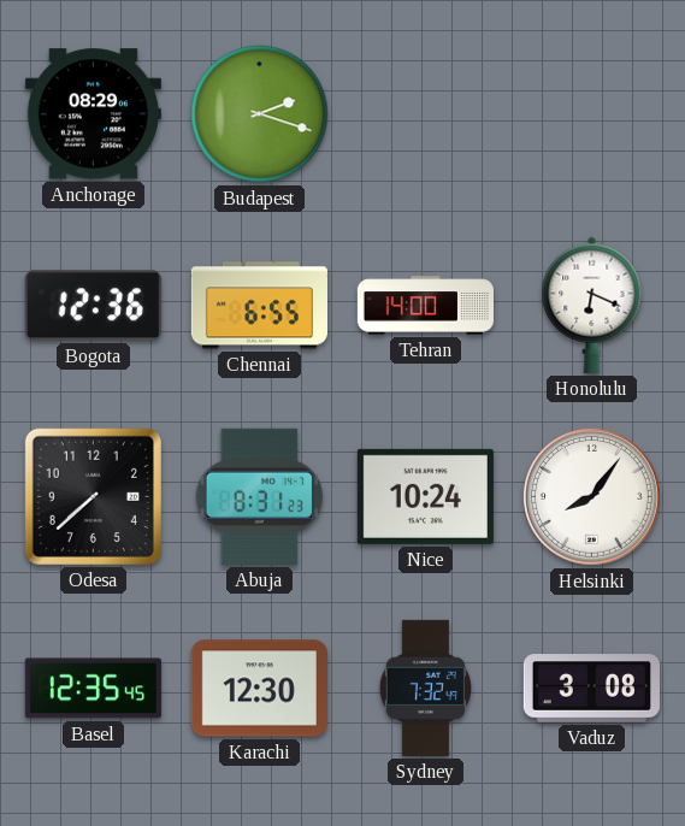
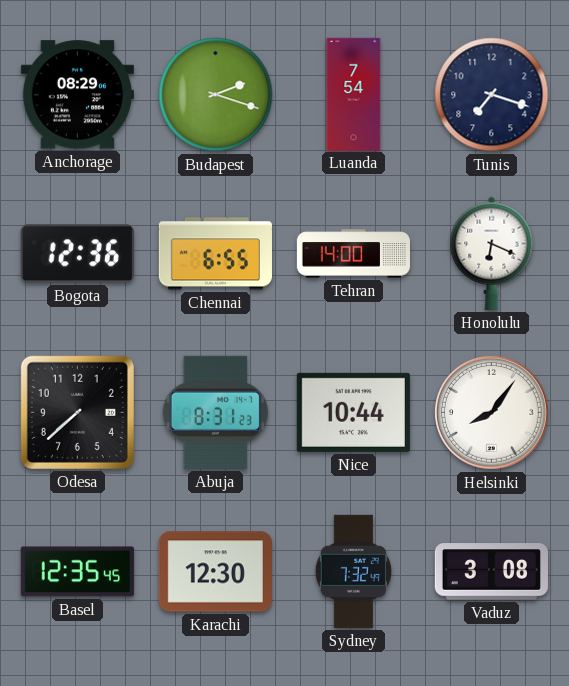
Luanda: none -> 7:54 (354, 94)
Tunis: none -> 7:18 (492, 95)
Nice: 10:24 -> 10:44 (353, 412)
